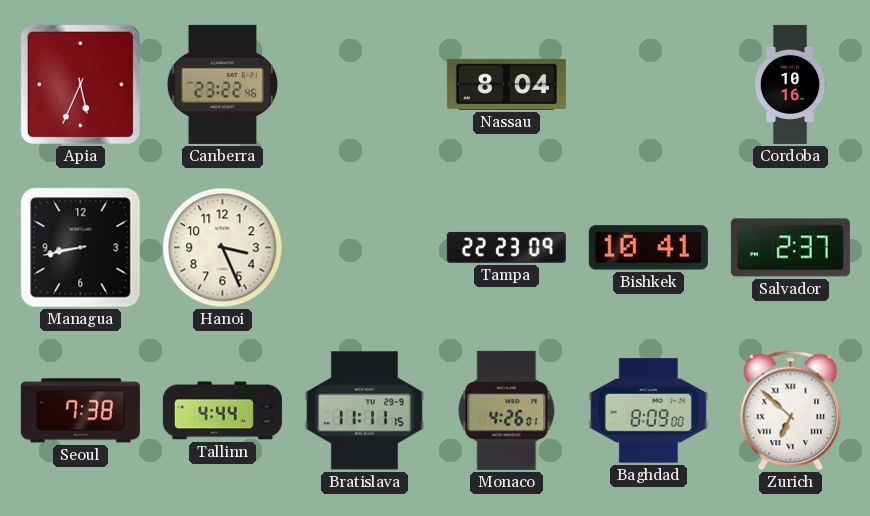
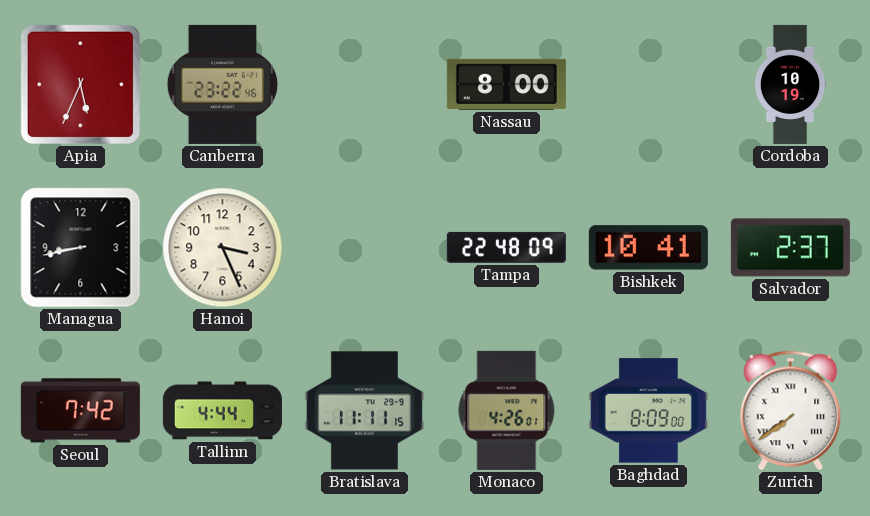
Nassau: 8:04 -> 8:00 (506, 84)
Cordoba: 10:16 -> 10:19 (790, 84)
Tampa: 22:23 -> 22:48 (506, 247)
Seoul: 7:38 -> 7:42 (80, 411)
Zurich: 6:52 -> 7:39 (791, 411)
